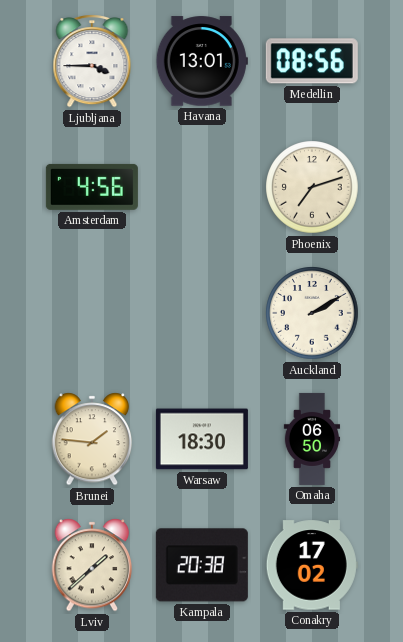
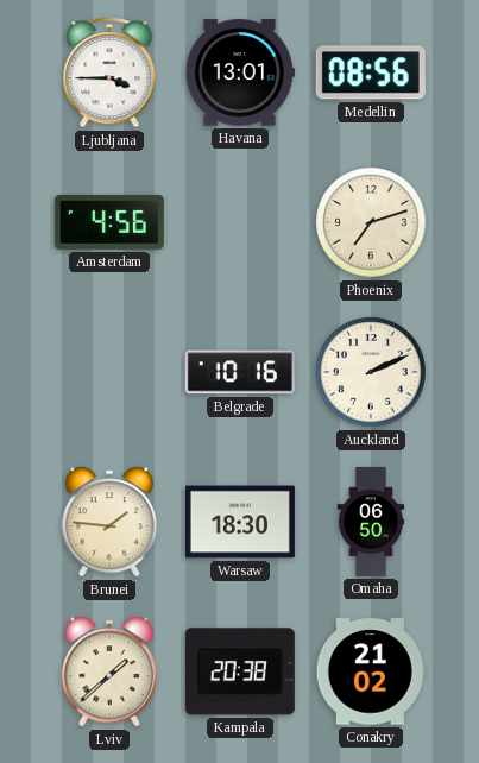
Belgrade: none -> 10:16 (240, 372)
Auckland: 2:10 -> 2:11 (371, 372)
Conakry: 17:02 -> 21:02 (371, 671)
